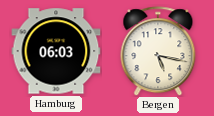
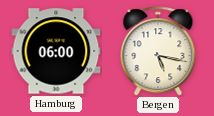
Hamburg: 06:03 -> 06:00 (56, 51)
